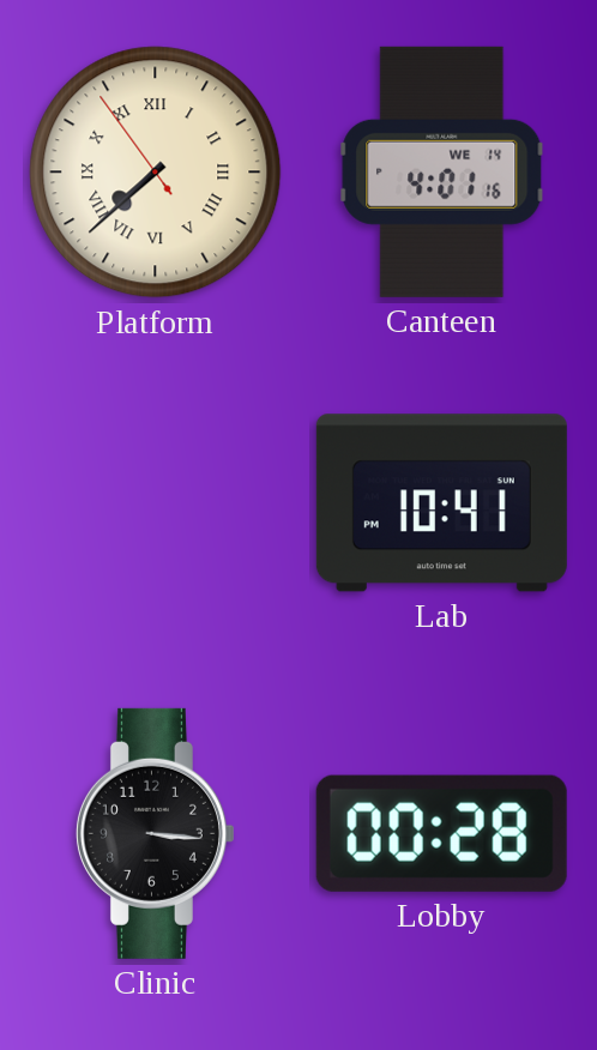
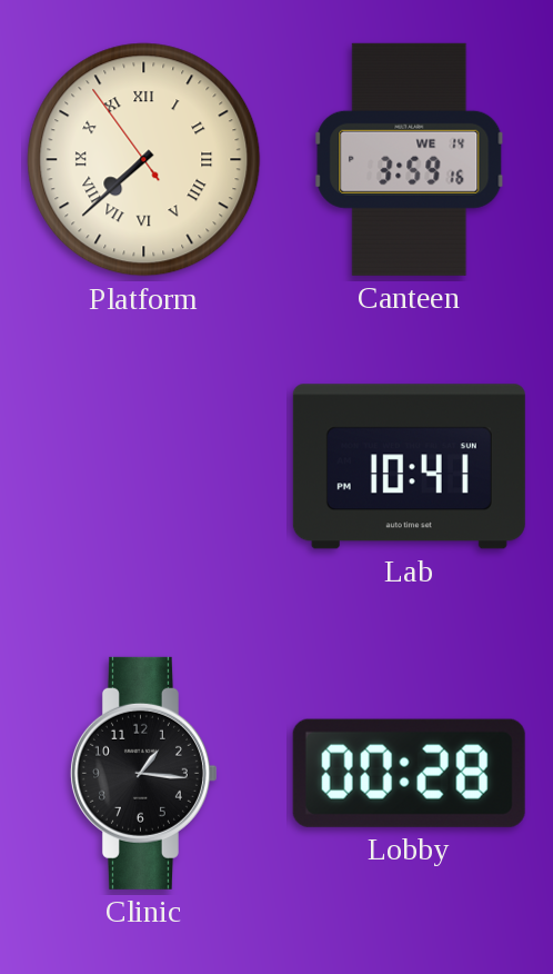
Canteen: 4:01 -> 3:59 (410, 159)
Clinic: 3:16 -> 1:16 (143, 773)
